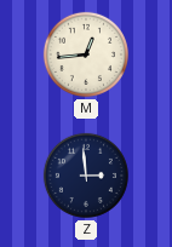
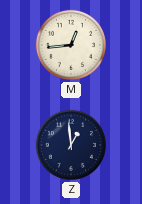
Z: 2:59 -> 12:59 (71, 145)
